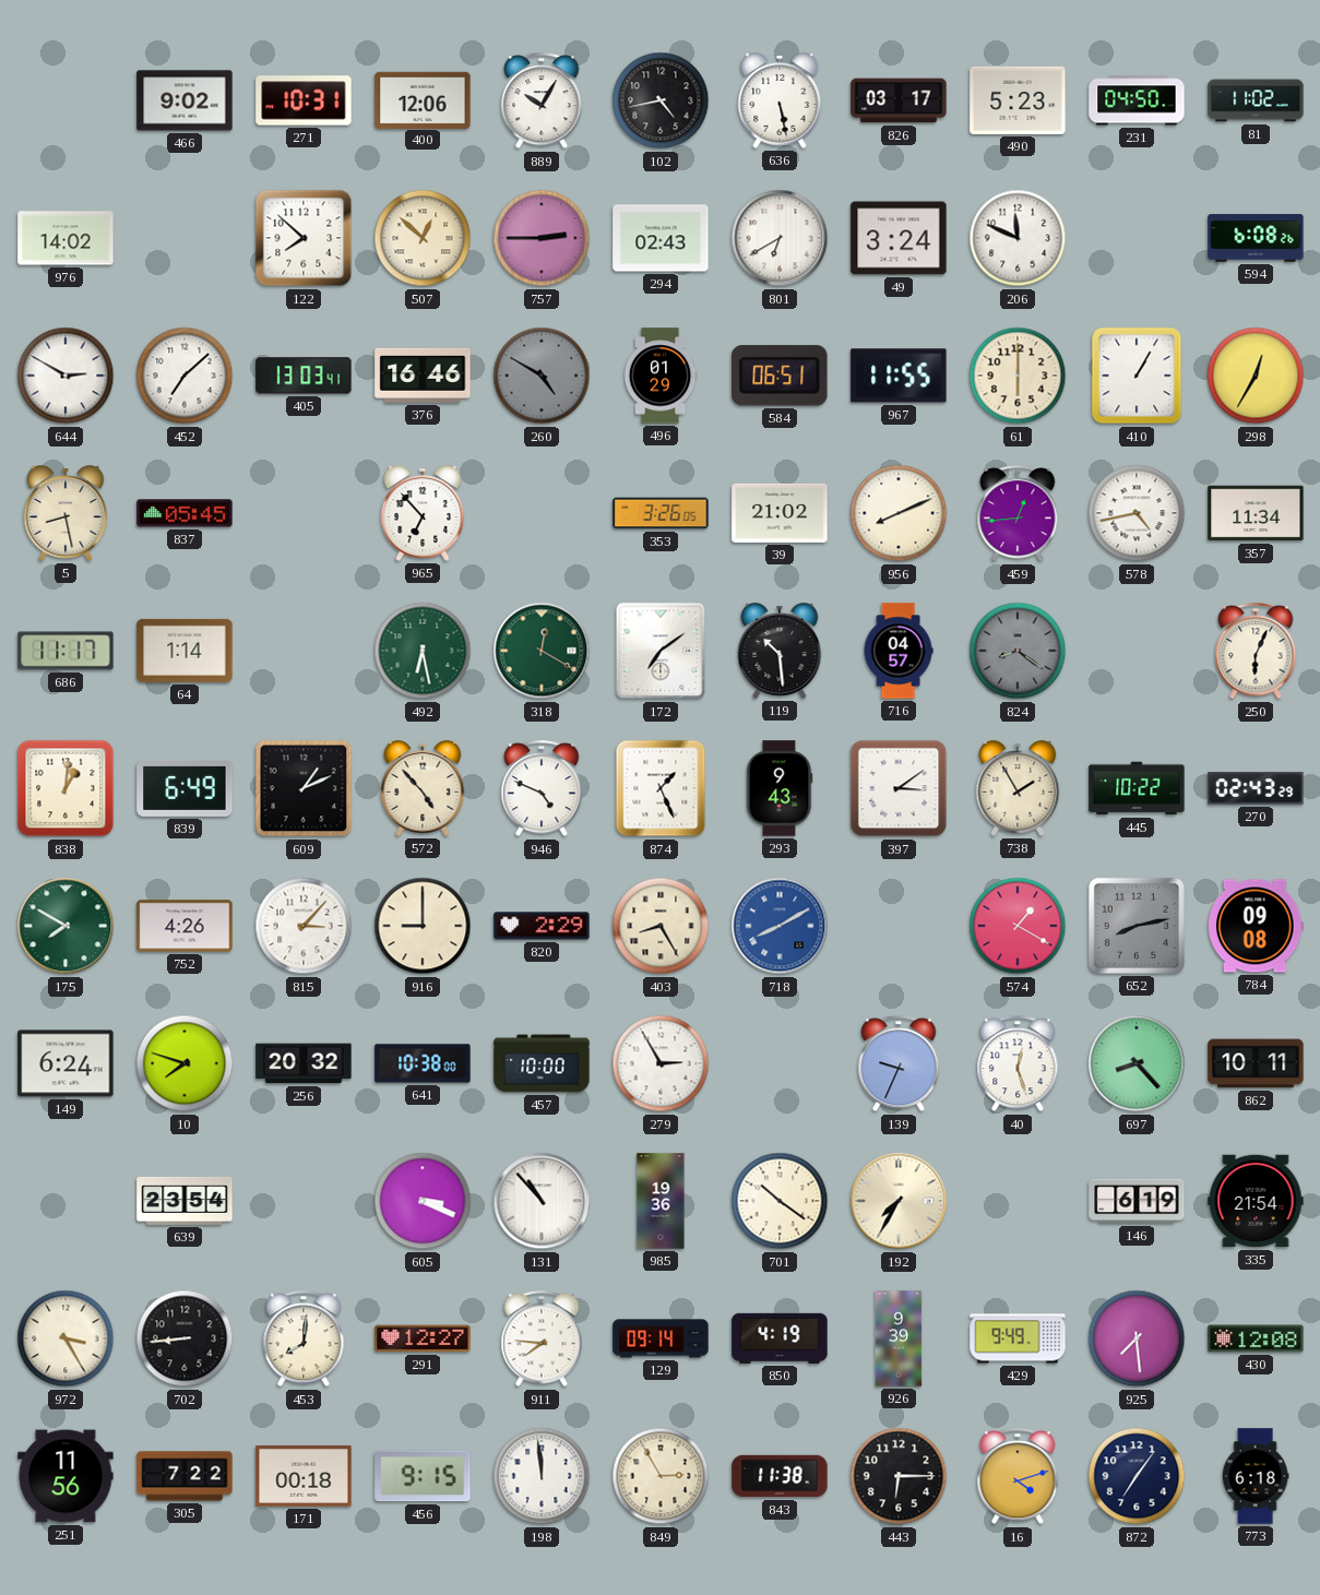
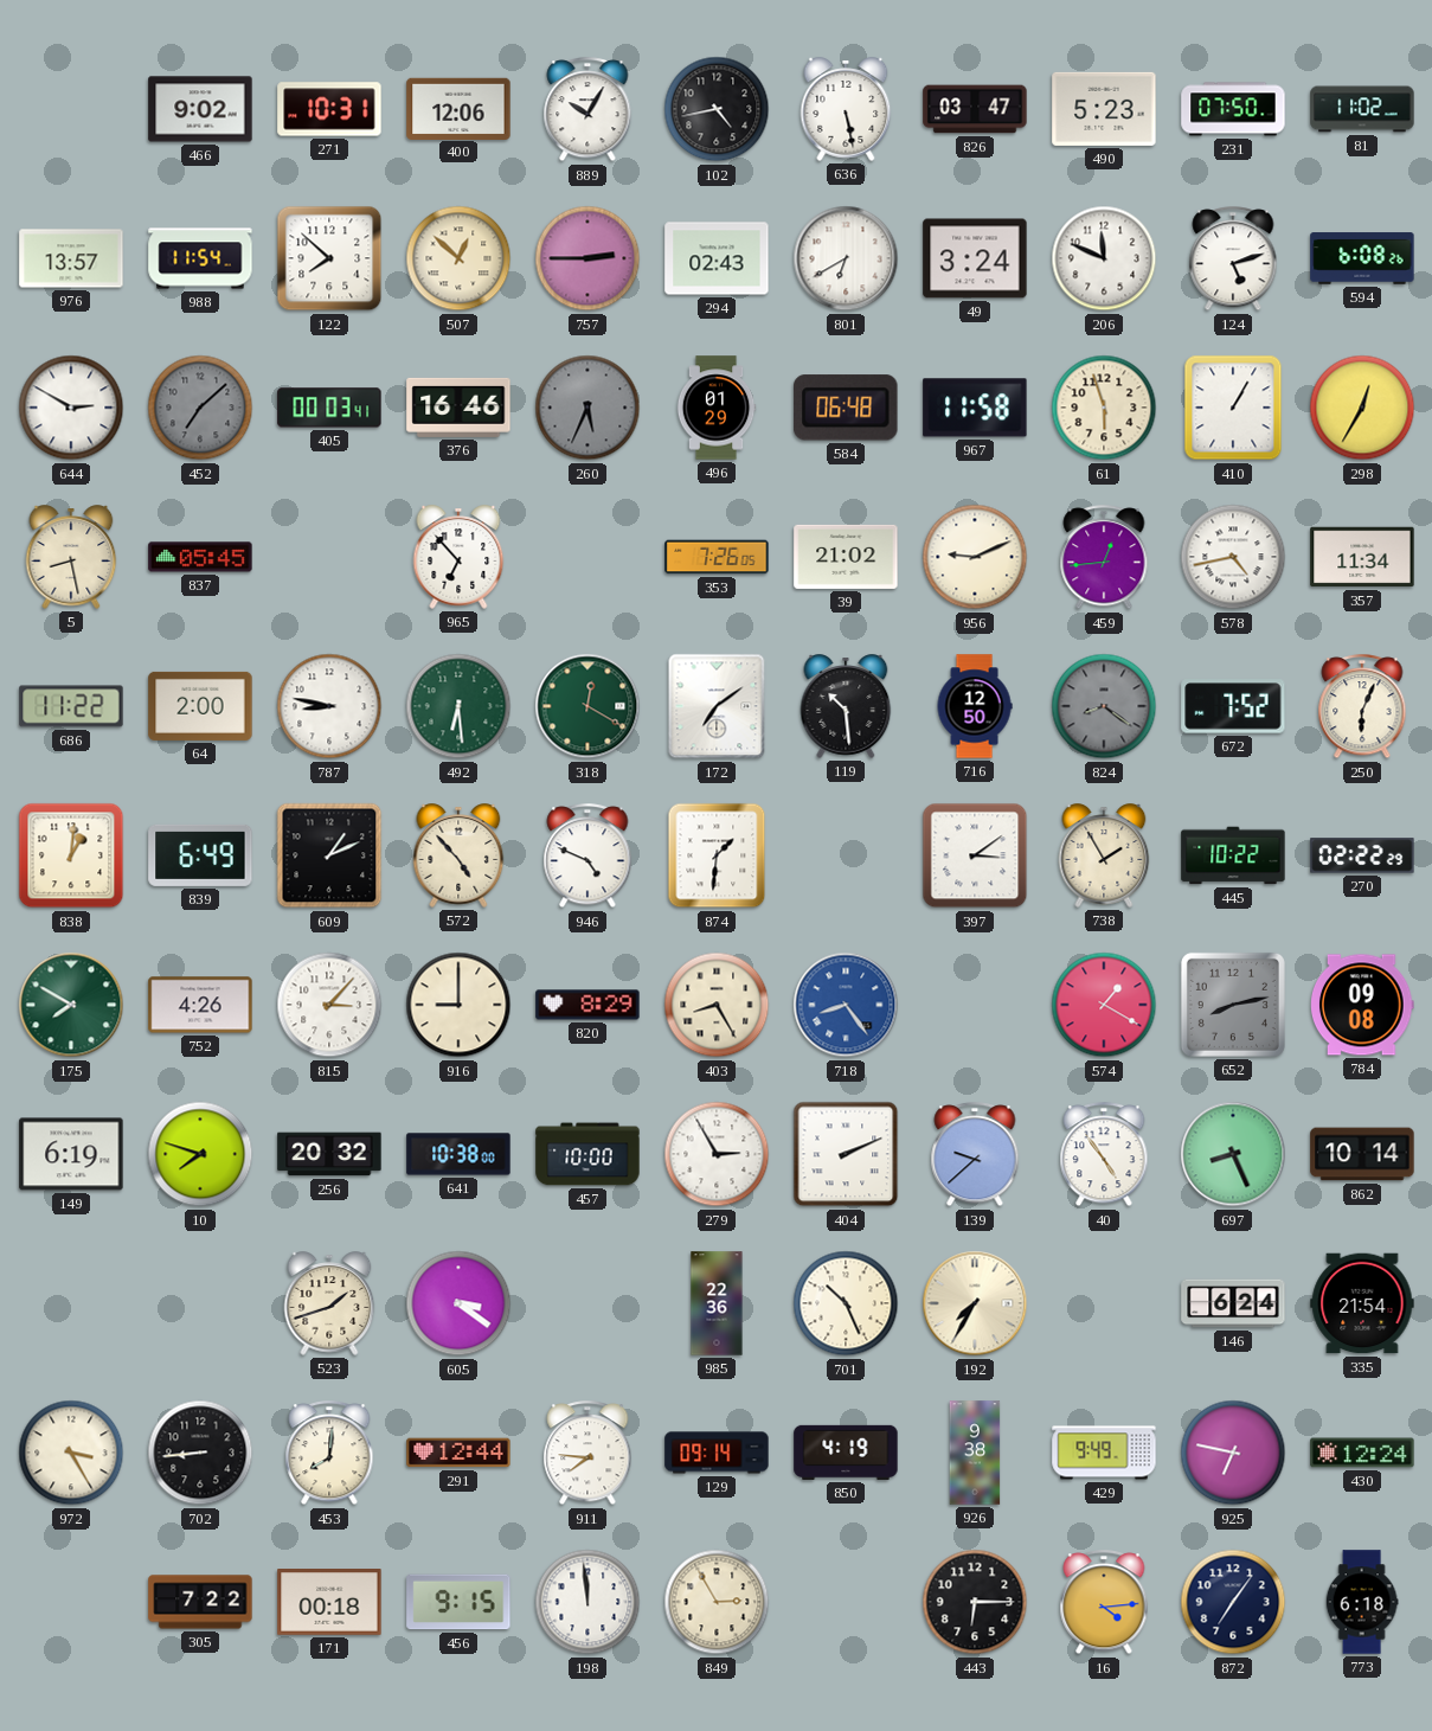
826: 03:17 -> 03:47 (975, 109)
231: 04:50 -> 07:50 (1233, 109)
976: 14:02 -> 13:57 (71, 258)
988: none -> 11:54 (200, 258)
124: none -> 5:12 (1233, 259)
452 dial: white -> grey (200, 408)
405: 13:03 -> 00:03 (329, 408)
260: 4:50 -> 5:34 (587, 408)
584: 06:51 -> 06:48 (846, 408)
967: 11:55 -> 11:58 (975, 408)
61: 6:00 -> 5:57 (1104, 408)
353: 3:26 -> 7:26 (717, 557)
956: 8:11 -> 9:11 (975, 557)
686: 11:17 -> 11:22 (71, 706)
64: 1:14 -> 2:00 (200, 706)
787: none -> 8:47 (329, 706)
492: 6:28 -> 6:29 (458, 706)
716: 04:57 -> 12:50 (975, 706)
672: none -> 7:52 (1233, 706)
874: 1:26 -> 1:31 (717, 855)
293: 9:43 -> none (780, 788)
270: 02:43 -> 02:22 (1362, 855)
820: 2:29 -> 8:29 (587, 1005)
718: 8:10 -> 8:24 (846, 1005)
149: 6:24 -> 6:19 (71, 1154)
404: none -> 2:11 (846, 1154)
139: 9:34 -> 9:38 (975, 1155)
40: 12:27 -> 4:54 (1104, 1155)
697: 8:23 -> 8:26 (1233, 1154)
862: 10:11 -> 10:14 (1362, 1154)
639: 23:54 -> none (185, 1201)
523: none -> 1:42 (329, 1303)
605: 3:19 -> 3:21 (458, 1303)
131: 10:53 -> none (542, 1201)
985: 19:36 -> 22:36 (717, 1303)
701: 10:21 -> 10:26 (846, 1303)
146: 6:19 -> 6:24 (1233, 1303)
291: 12:27 -> 12:44 (458, 1453)
926: 9:39 -> 9:38 (975, 1453)
925: 7:29 -> 6:47 (1233, 1453)
430: 12:08 -> 12:24 (1362, 1453)
251: 11:56 -> none (66, 1476)
843: 11:38 -> none (780, 1476)
16: 4:12 -> 4:14 (1104, 1603)
